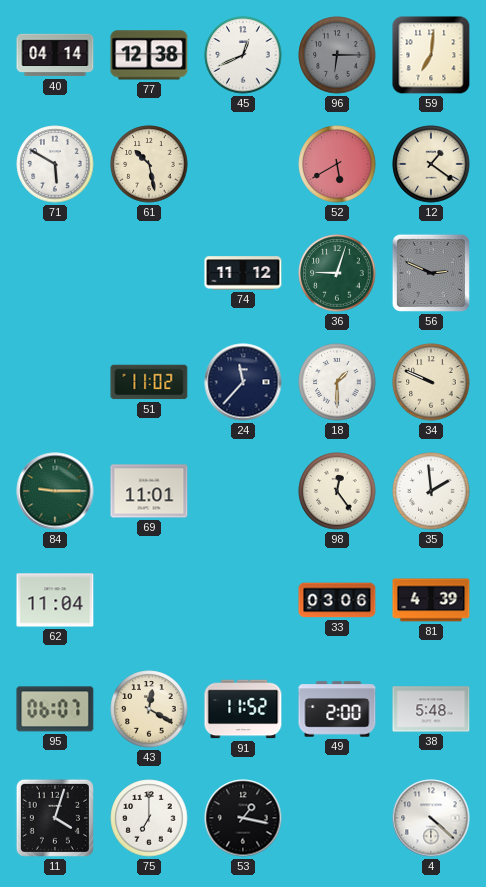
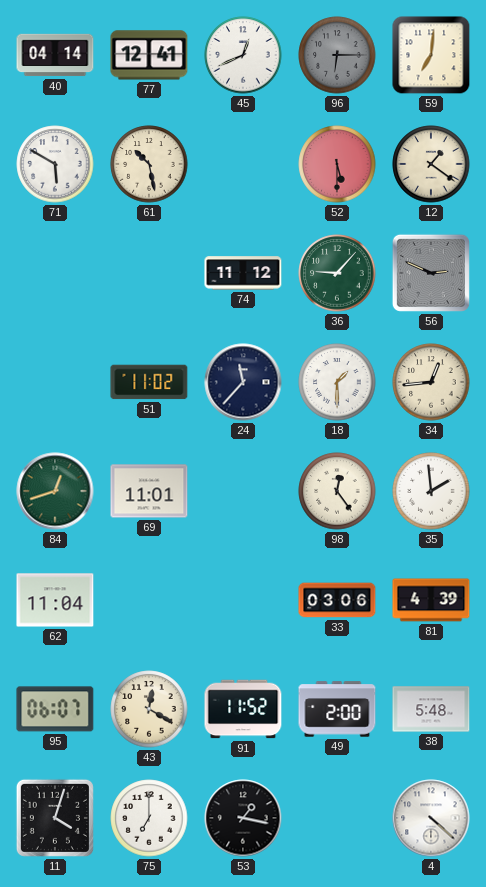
77: 12:38 -> 12:41 (149, 55)
52: 5:40 -> 5:30 (337, 164)
36: 9:03 -> 9:07 (337, 273)
34: 9:49 -> 12:44 (431, 382)
84: 9:15 -> 12:42 (55, 491)
